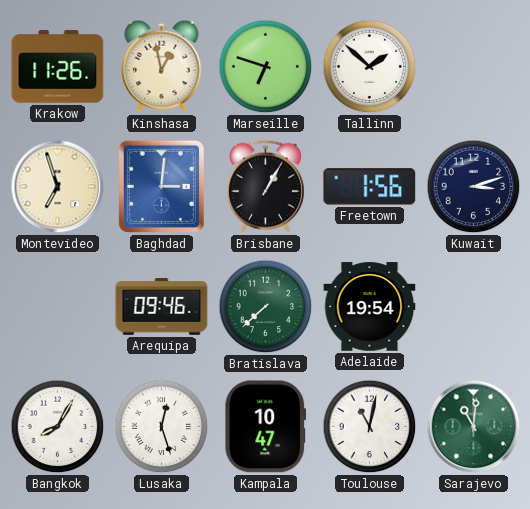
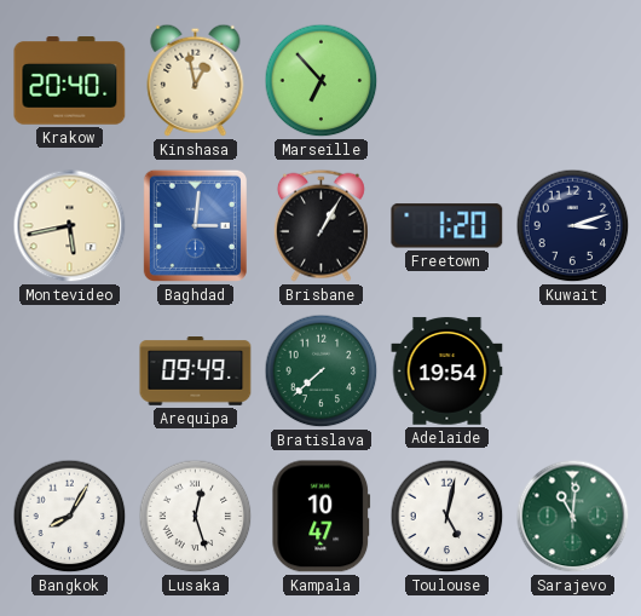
Krakow: 11:26 -> 20:40 (70, 81)
Marseille: 6:48 -> 6:53 (322, 81)
Tallinn: 1:52 -> none (370, 67)
Montevideo: 6:57 -> 5:43 (70, 226)
Freetown: 1:56 -> 1:20 (447, 226)
Arequipa: 09:46 -> 09:49 (196, 372)
Toulouse: 11:02 -> 5:02 (447, 517)
